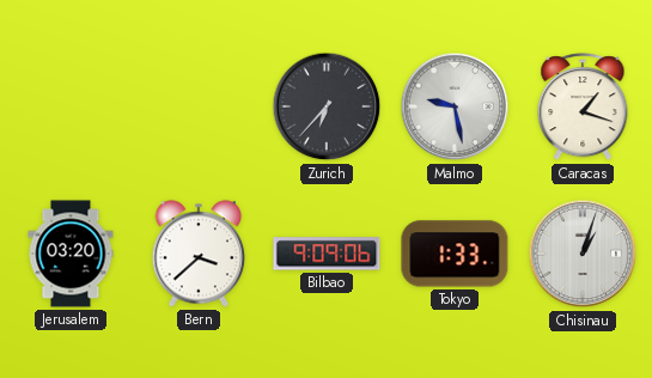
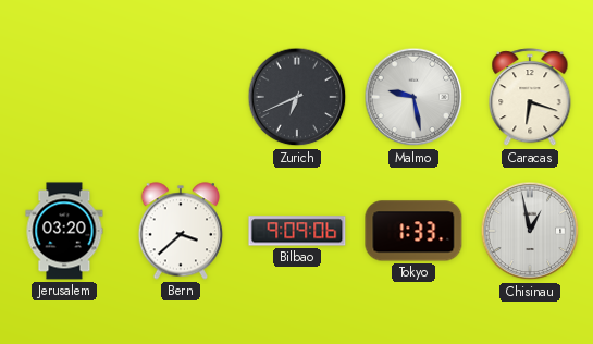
Zurich: 6:37 -> 6:41 (297, 97)
Caracas: 1:18 -> 6:18 (530, 98)
Chisinau: 1:03 -> 12:58 (530, 231)
